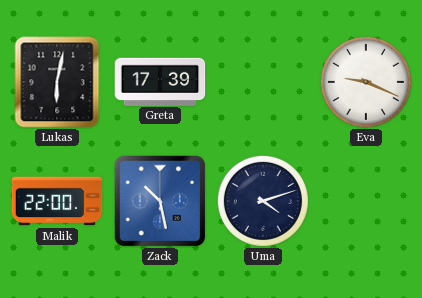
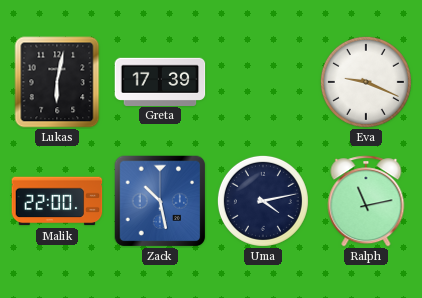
Uma: 4:12 -> 4:13 (263, 201)
Ralph: none -> 11:13 (366, 201)
